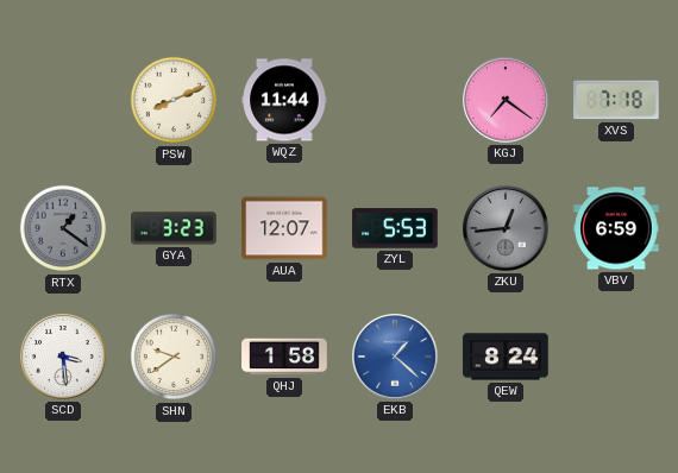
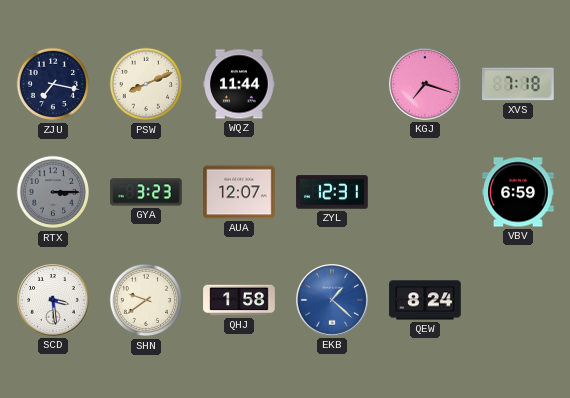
ZJU: none -> 7:17 (53, 84)
KGJ: 7:21 -> 7:18 (426, 85)
RTX: 1:21 -> 3:15 (53, 192)
ZYL: 5:53 -> 12:31 (332, 192)
ZKU: 12:44 -> none (507, 229)
